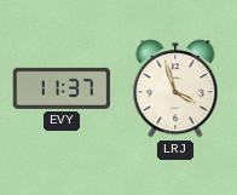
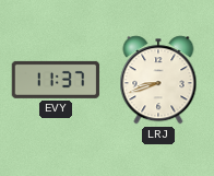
LRJ: 3:57 -> 8:42 (158, 80)
